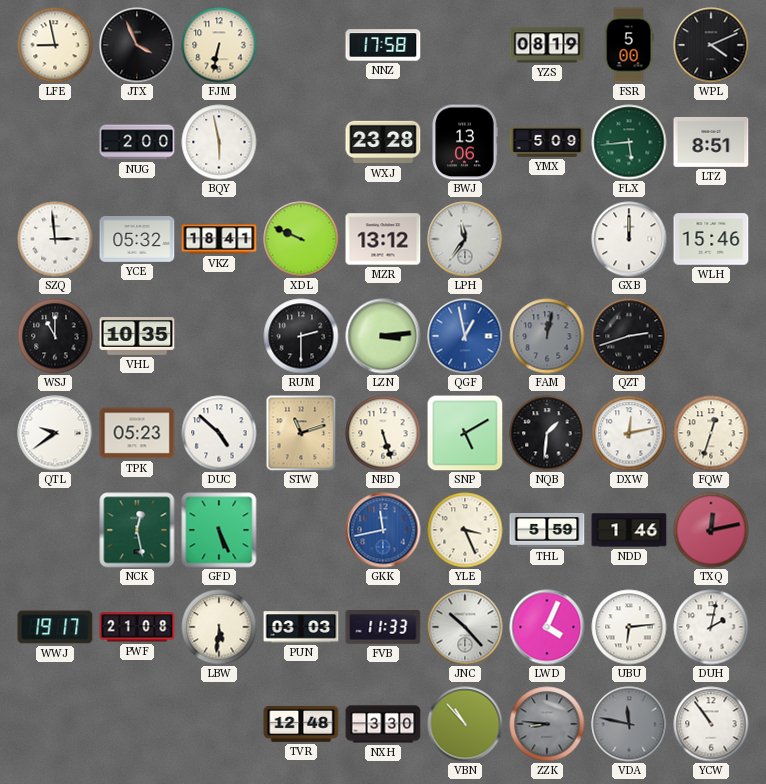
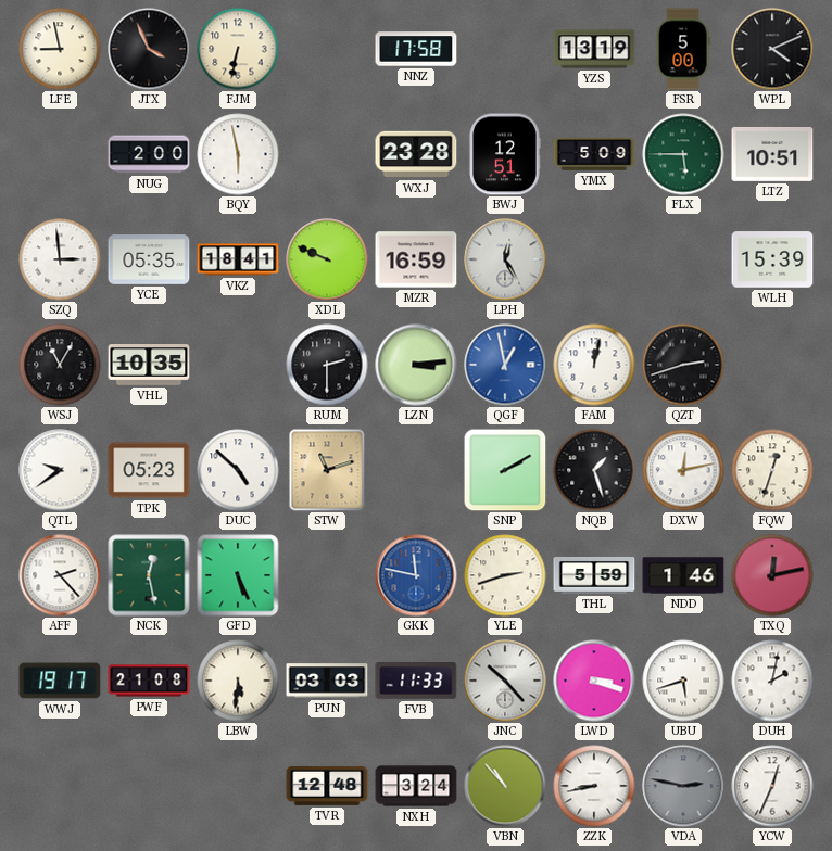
YZS: 08:19 -> 13:19 (594, 49)
BWJ: 13:06 -> 12:51 (505, 154)
FLX: 5:44 -> 5:45 (683, 154)
LTZ: 8:51 -> 10:51 (772, 154)
YCE: 05:32 -> 05:35 (149, 259)
MZR: 13:12 -> 16:59 (416, 259)
LPH: 11:36 -> 12:25 (505, 259)
GXB: 12:00 -> none (629, 239)
WLH: 15:46 -> 15:39 (772, 259)
WSJ: 11:00 -> 11:05 (60, 365)
FAM dial: grey -> white (594, 365)
NBD: 5:27 -> none (383, 433)
SNP: 5:10 -> 2:10 (505, 470)
NQB: 1:31 -> 1:27 (594, 470)
AFF: none -> 2:23 (60, 575)
GKK: 11:43 -> 11:47 (416, 575)
YLE: 3:26 -> 2:42 (505, 575)
LWD: 4:04 -> 3:18 (594, 681)
UBU: 6:14 -> 5:42 (683, 681)
NXH: 3:30 -> 3:24 (416, 786)
ZZK: 8:46 -> 8:43 (594, 786)
ZZK dial: grey -> white (594, 786)
VDA: 11:47 -> 2:47 (683, 786)
YCW: 10:54 -> 12:34 (772, 786)
